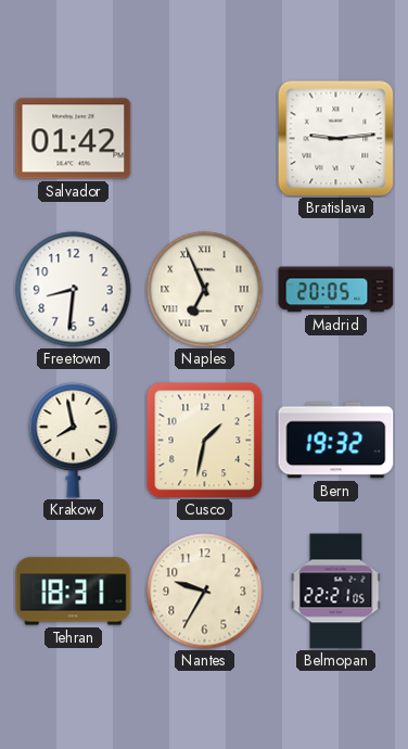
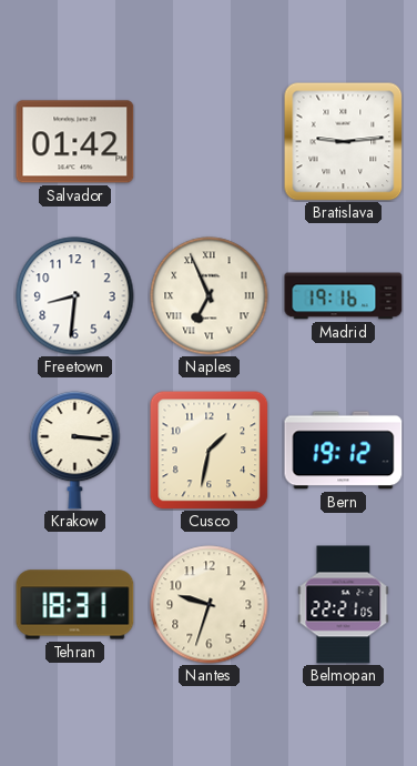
Madrid: 20:05 -> 19:16 (344, 296)
Krakow: 7:58 -> 3:16 (75, 450)
Bern: 19:32 -> 19:12 (344, 451)
Nantes: 9:35 -> 9:33 (210, 605)
